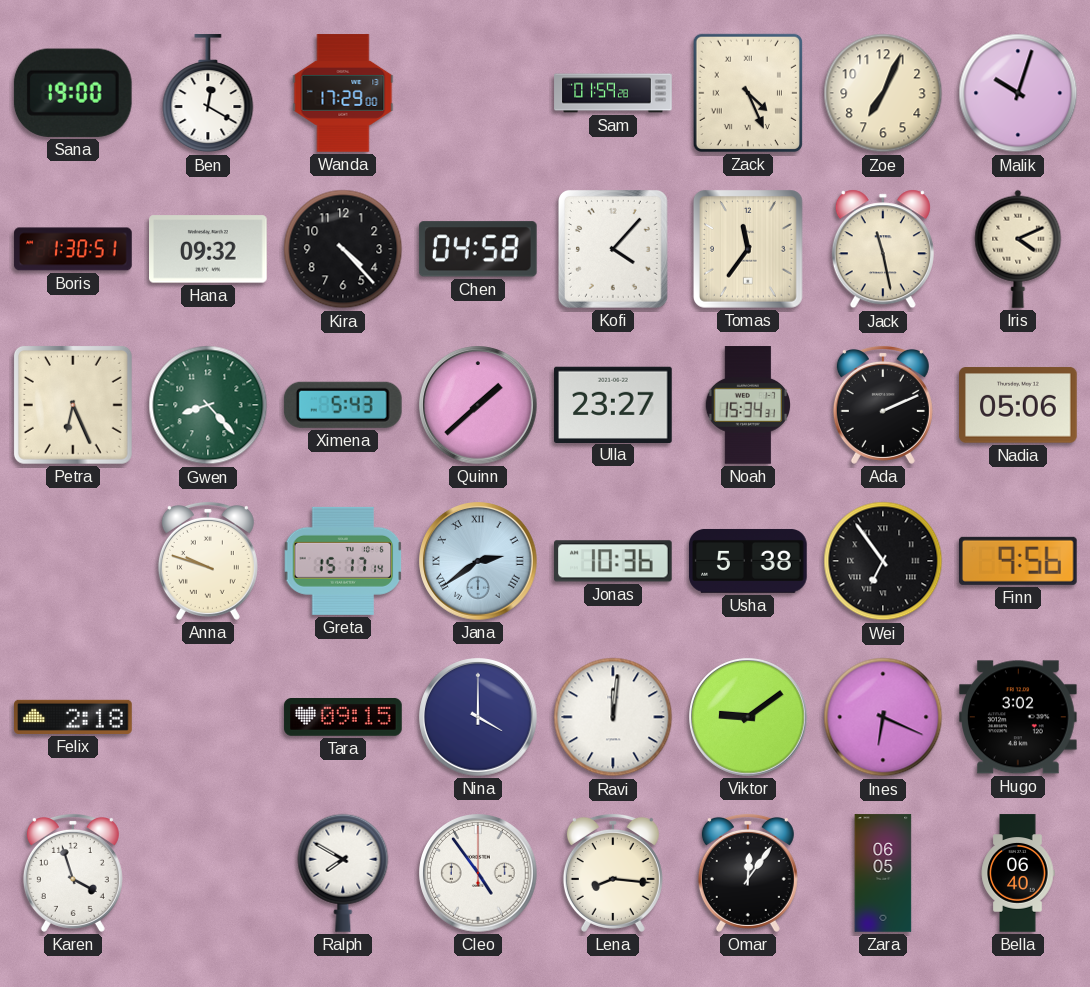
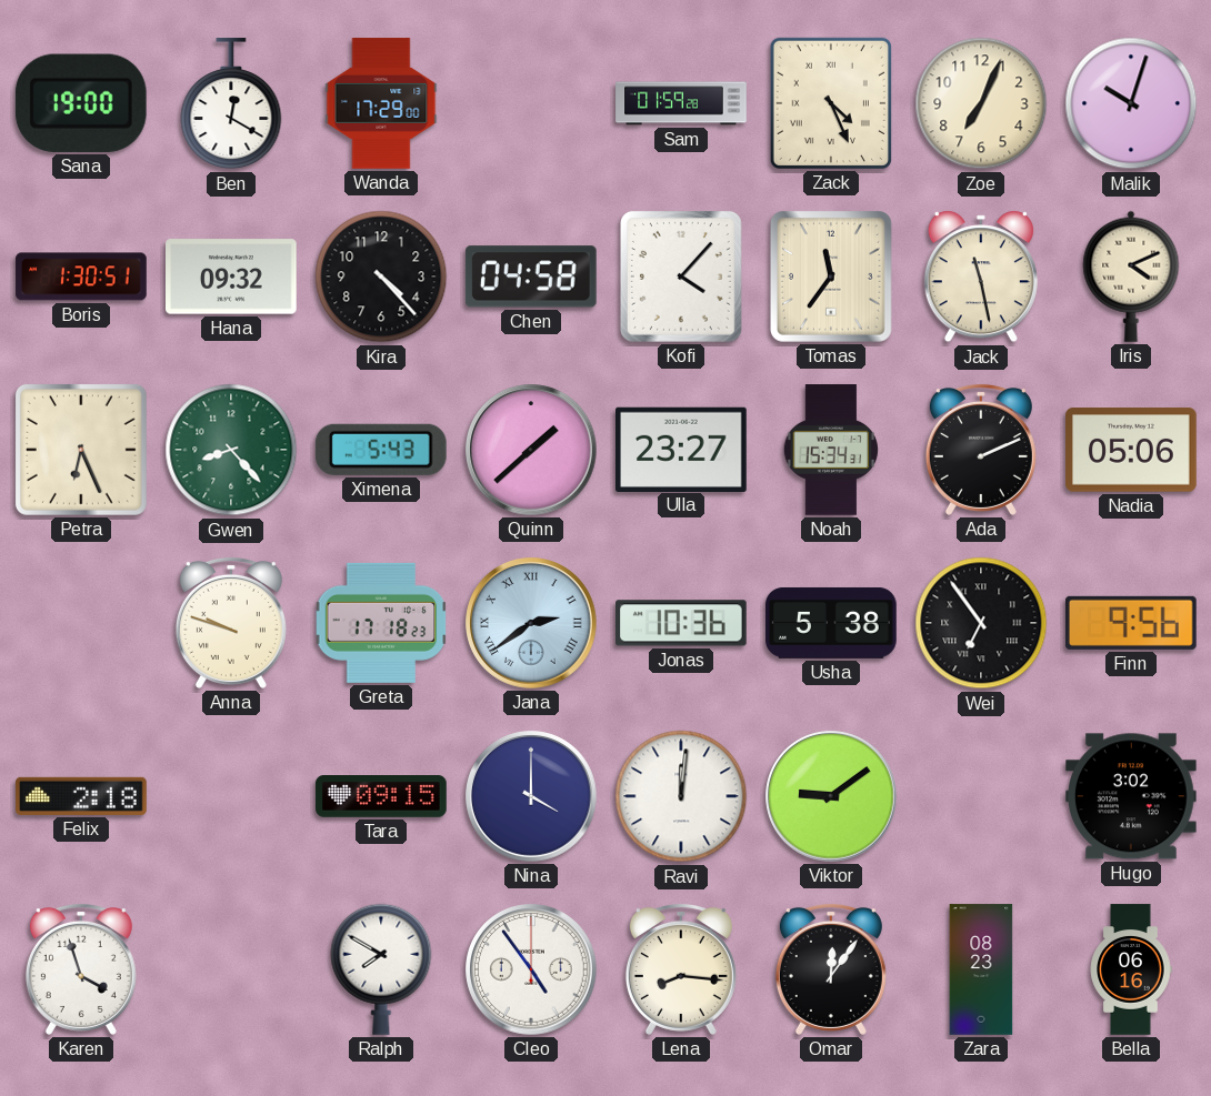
Greta: 15:17 -> 17:18 (381, 623)
Ines: 6:19 -> none (883, 717)
Zara: 06:05 -> 08:23 (981, 969)
Bella: 06:40 -> 06:16 (1131, 969)
